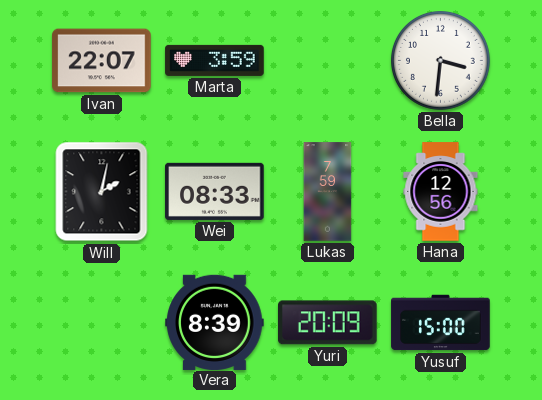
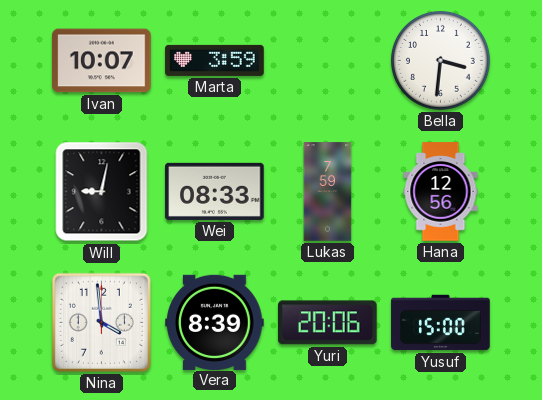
Ivan: 22:07 -> 10:07 (102, 61)
Will: 2:02 -> 9:02 (102, 192)
Nina: none -> 3:59 (101, 322)
Yuri: 20:09 -> 20:06 (328, 323)
